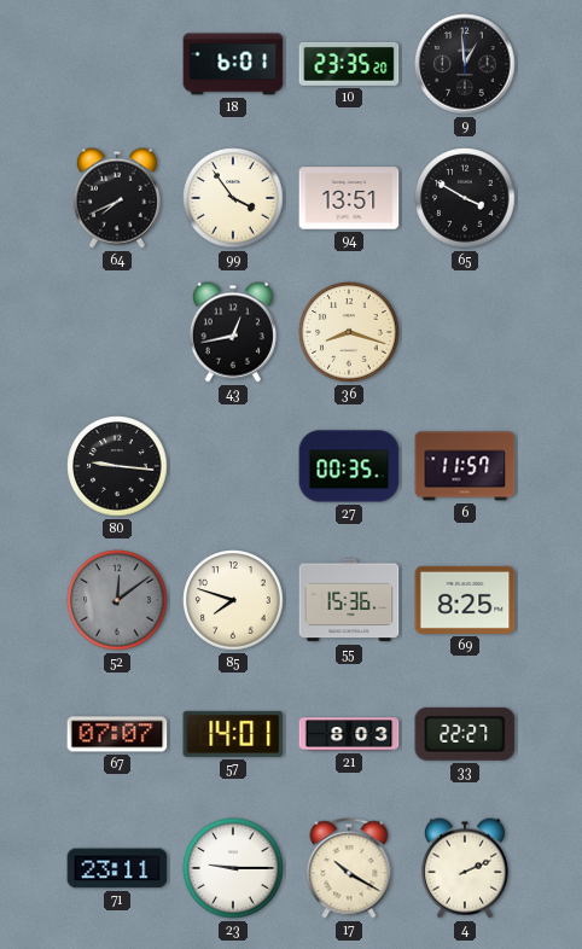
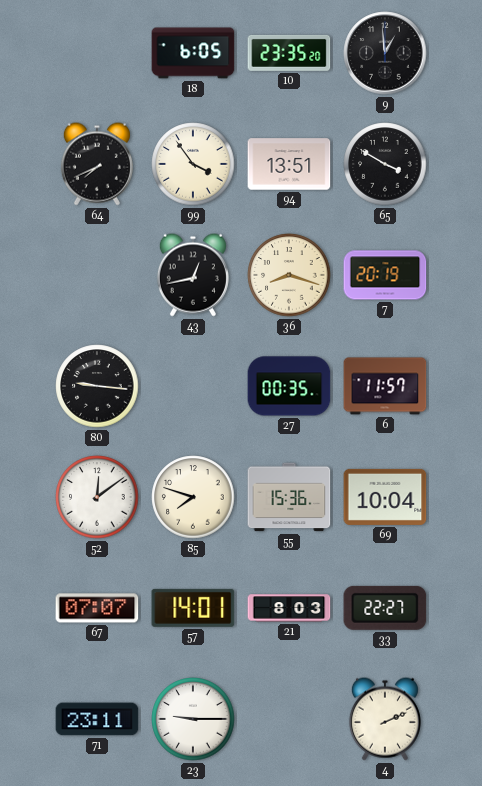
18: 6:01 -> 6:05 (193, 53)
7: none -> 20:19 (385, 275)
52 dial: grey -> white (97, 497)
69: 8:25 -> 10:04 (385, 497)
17: 10:20 -> none (349, 868)
